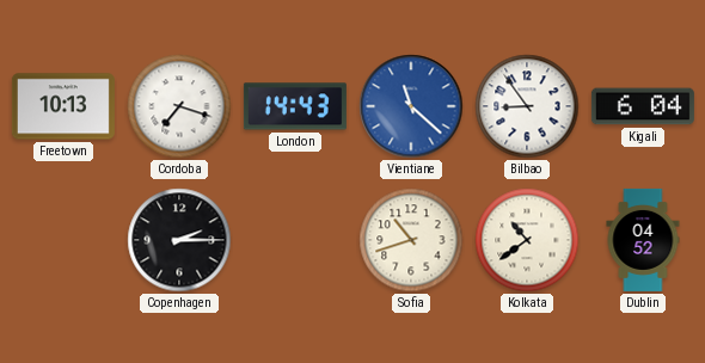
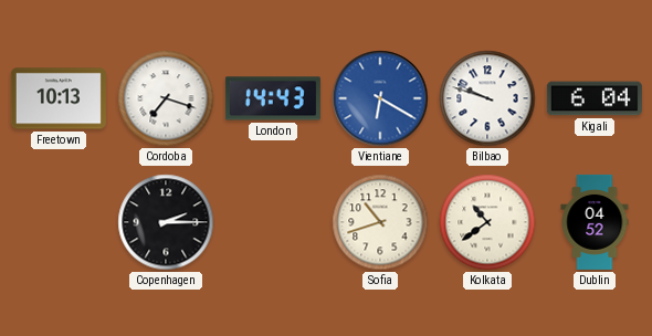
Vientiane: 11:22 -> 6:20 (380, 98)
Bilbao: 8:54 -> 9:48 (487, 98)
